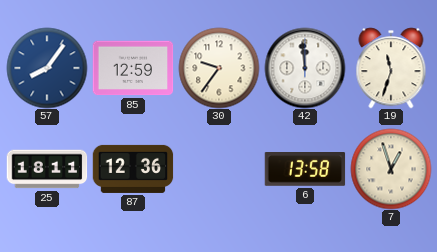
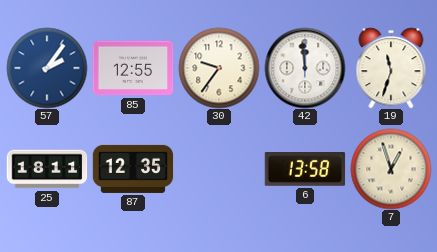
57: 8:06 -> 2:06 (47, 68)
85: 12:59 -> 12:55 (133, 68)
87: 12:36 -> 12:35 (133, 169)
